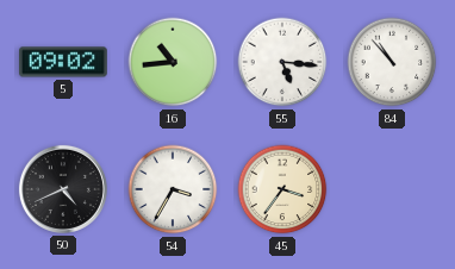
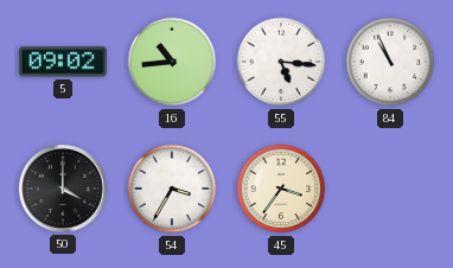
84: 10:53 -> 10:56 (390, 62)
50: 4:41 -> 4:00 (63, 189)
